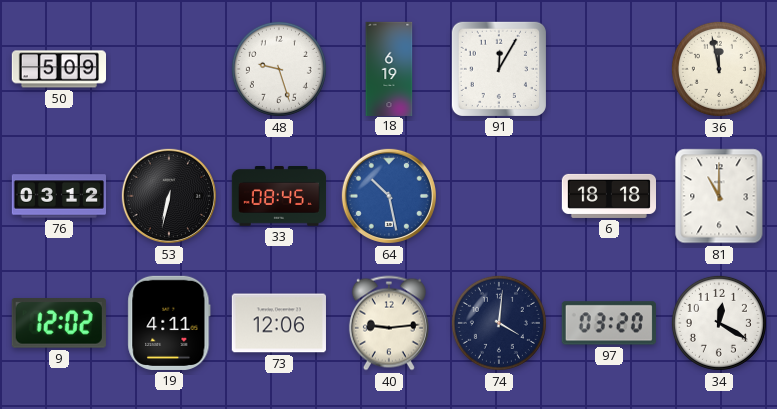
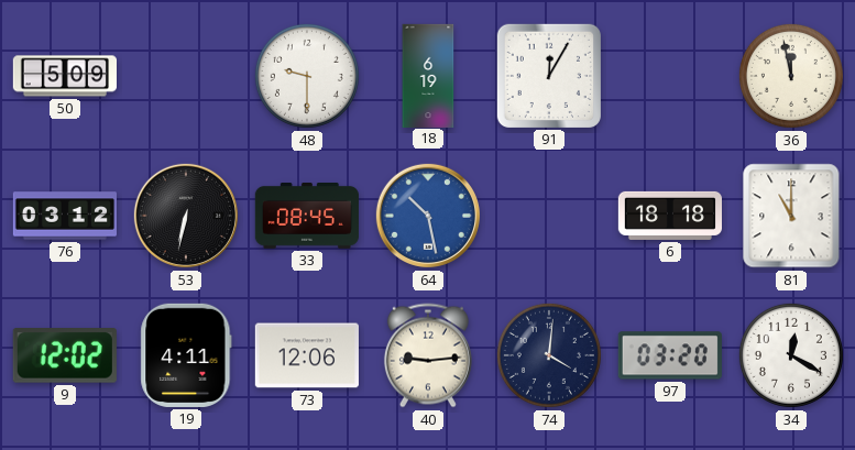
48: 9:27 -> 9:30 (307, 76)
